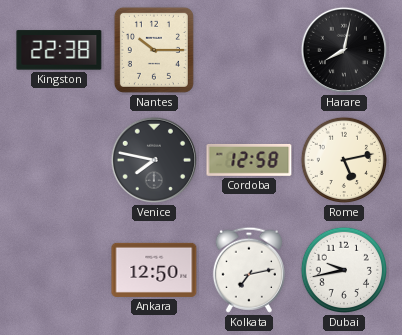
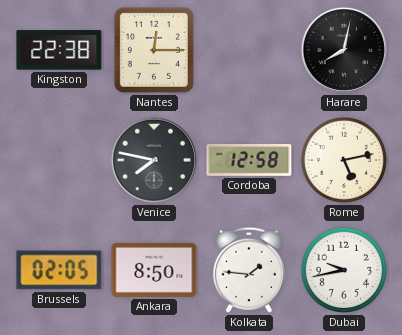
Nantes: 10:15 -> 12:15 (154, 50)
Brussels: none -> 02:05 (59, 270)
Ankara: 12:50 -> 8:50 (154, 270)
Kolkata: 7:13 -> 1:46 (249, 270)
